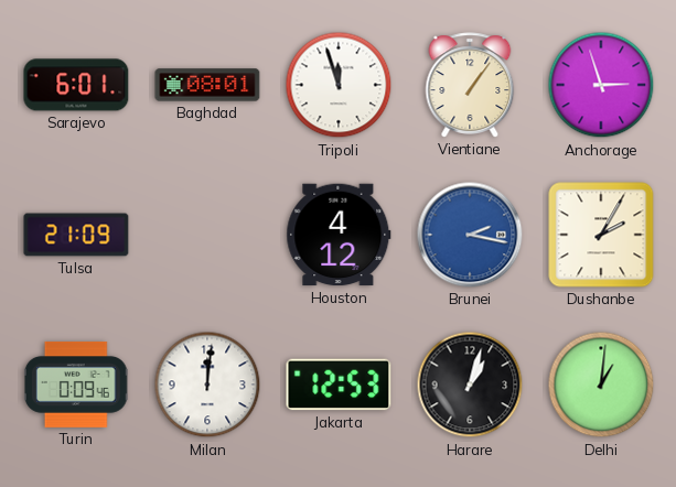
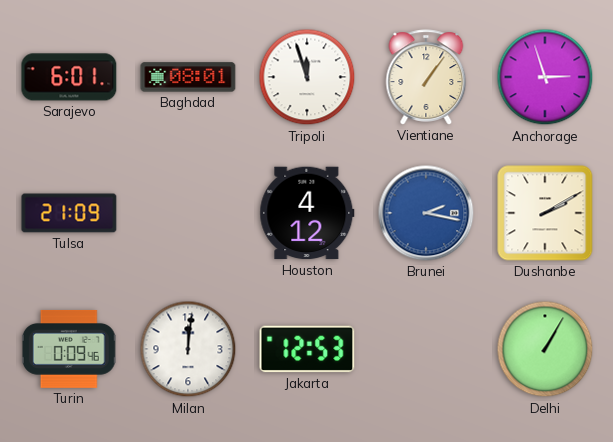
Dushanbe: 2:05 -> 2:10 (545, 213)
Harare: 1:03 -> none (470, 385)
Delhi: 1:01 -> 1:05 (545, 349)
